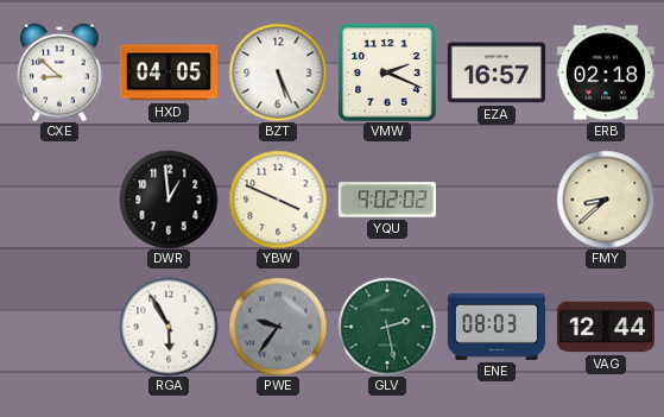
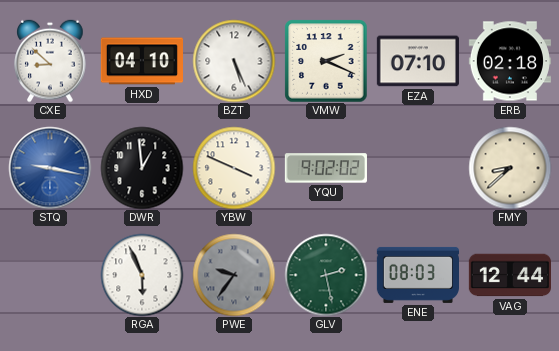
HXD: 04:05 -> 04:10 (141, 61)
EZA: 16:57 -> 07:10 (418, 61)
STQ: none -> 9:17 (50, 168)
RGA: 5:55 -> 5:56 (142, 275)
